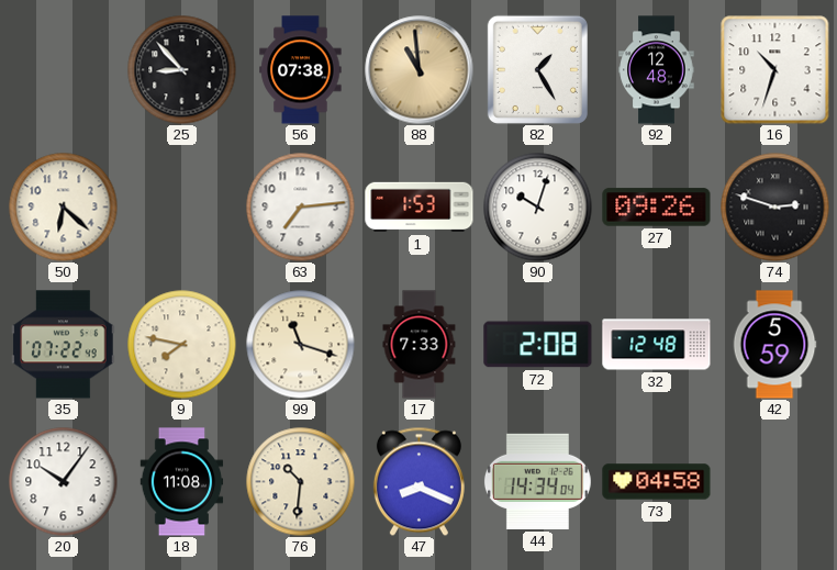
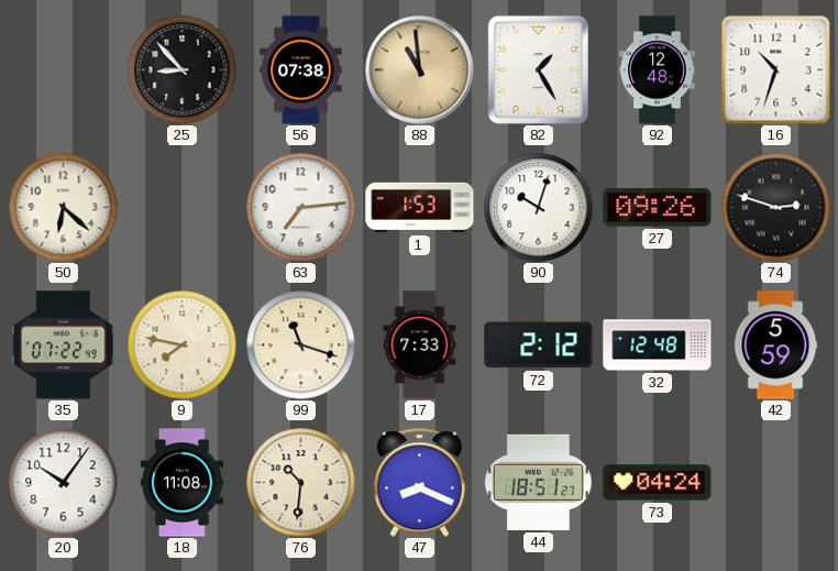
72: 2:08 -> 2:12 (539, 345)
44: 14:34 -> 18:51 (538, 482)
73: 04:58 -> 04:24 (658, 483)
